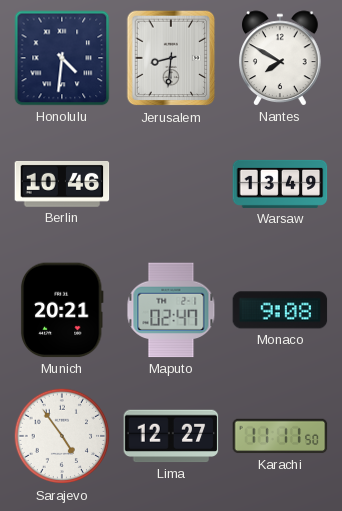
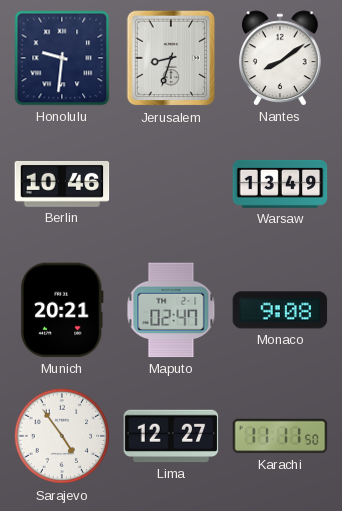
Honolulu: 4:31 -> 9:31 (62, 58)
Jerusalem: 8:31 -> 8:33 (171, 58)
Nantes: 7:50 -> 8:09 (281, 58)
